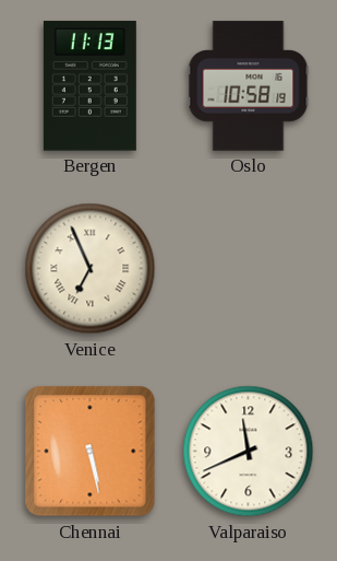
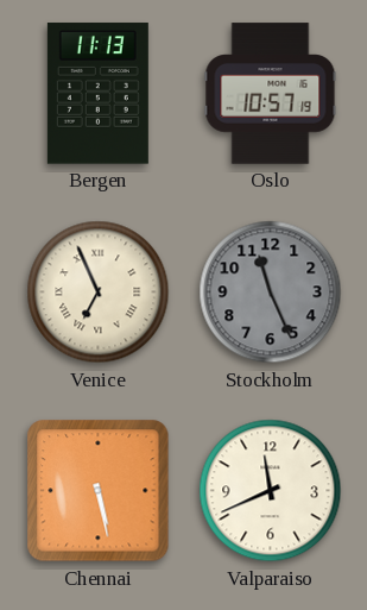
Oslo: 10:58 -> 10:57 (271, 94)
Stockholm: none -> 11:26 (271, 293)
